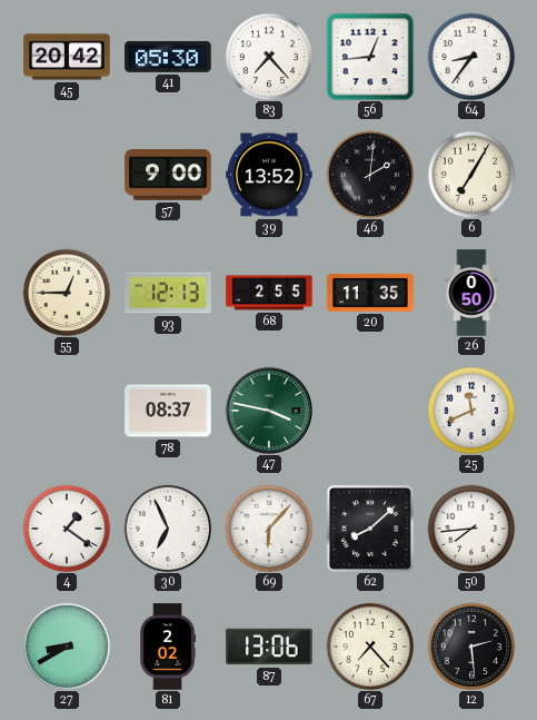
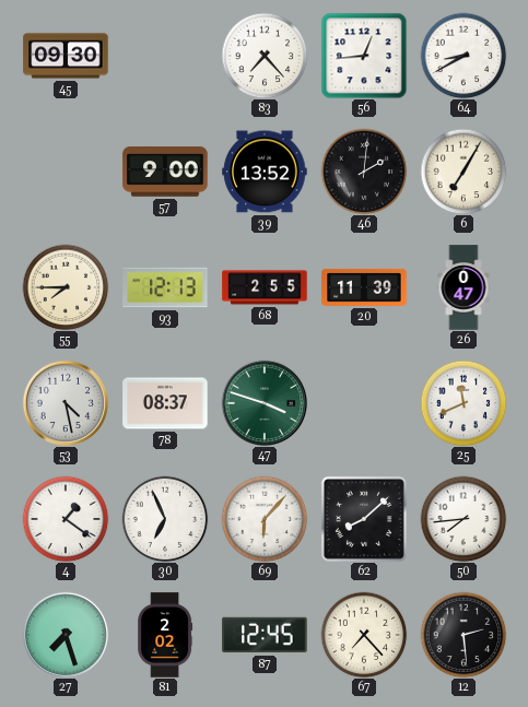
45: 20:42 -> 09:30 (66, 56)
41: 05:30 -> none (168, 57)
64: 8:36 -> 8:40 (464, 56)
55: 12:45 -> 7:45 (66, 287)
20: 11:35 -> 11:39 (364, 287)
26: 0:50 -> 0:47 (464, 287)
53: none -> 4:28 (64, 402)
47: 3:47 -> 3:48 (263, 402)
27: 8:40 -> 7:27 (64, 634)
87: 13:06 -> 12:45 (265, 635)
